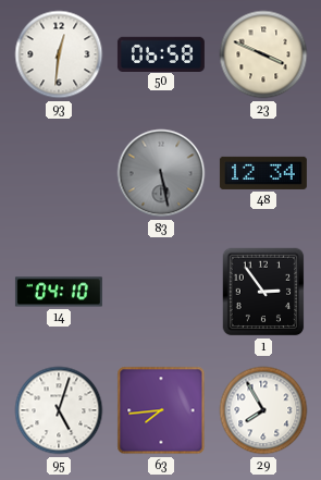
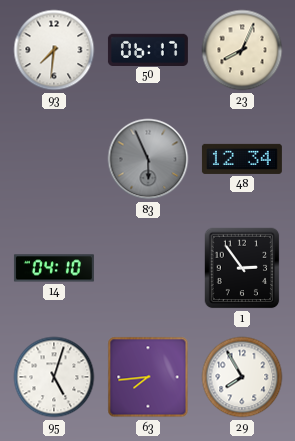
93: 12:31 -> 7:31 (54, 50)
50: 06:58 -> 06:17 (148, 49)
23: 3:49 -> 8:04 (242, 50)
83: 5:28 -> 5:56 (148, 159)
